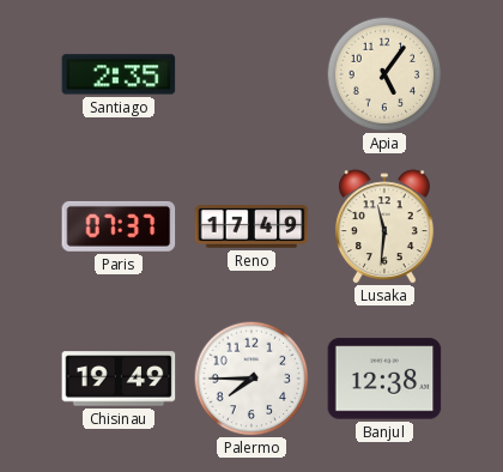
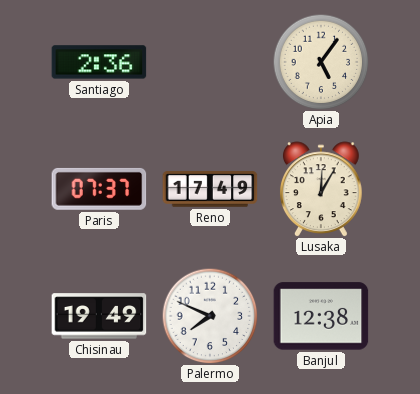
Santiago: 2:35 -> 2:36 (99, 62)
Lusaka: 11:31 -> 12:05 (321, 189)
Palermo: 7:45 -> 7:49 (210, 316)
